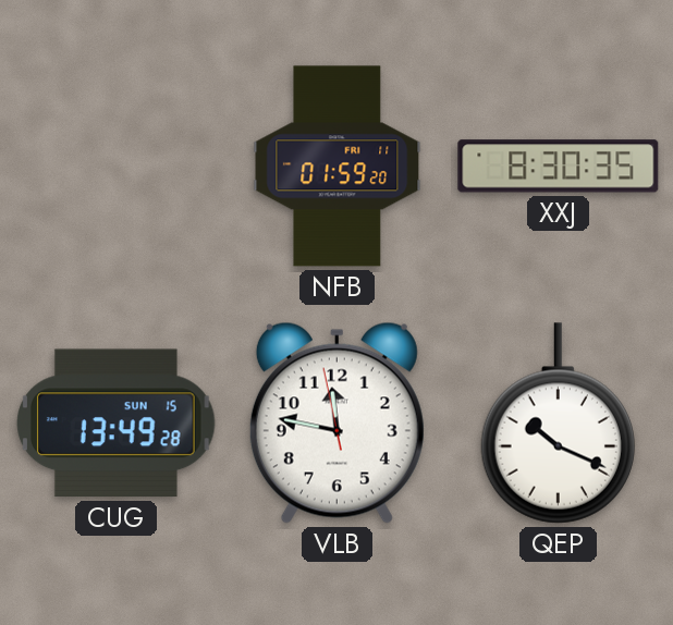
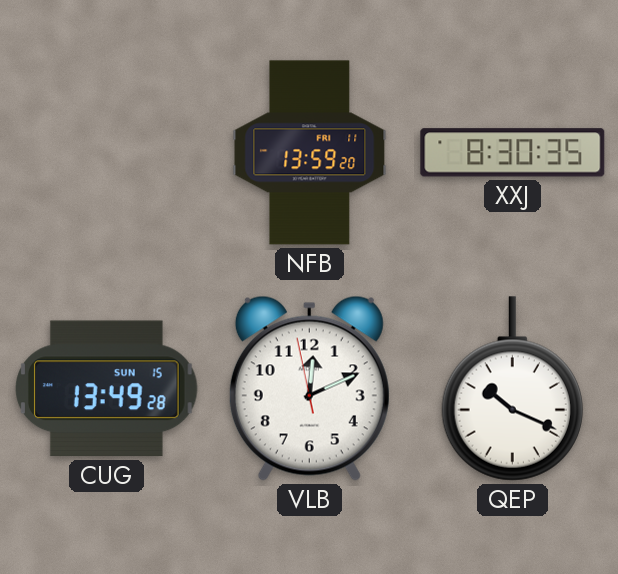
NFB: 01:59 -> 13:59 (310, 153)
VLB: 11:46 -> 12:10 (309, 388)
